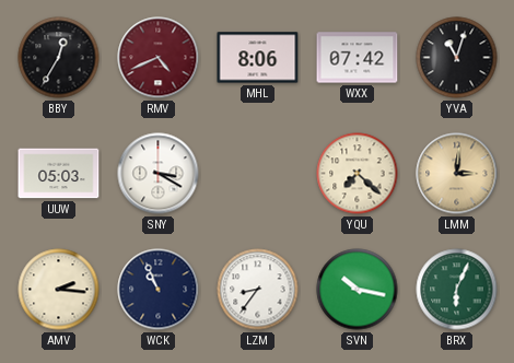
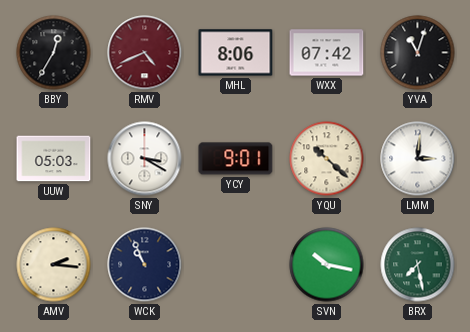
YCY: none -> 9:01 (236, 159)
YQU: 7:22 -> 10:22 (327, 159)
LMM dial: champagne -> white (418, 159)
LZM: 8:36 -> none (258, 290)
BRX: 6:04 -> 7:28 (418, 265)
